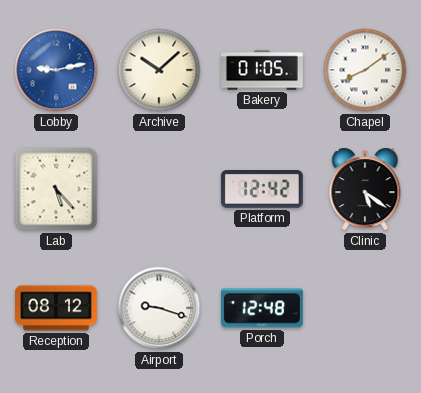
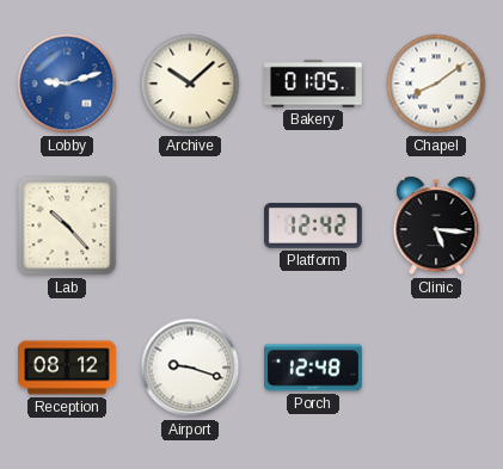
Lobby: 9:13 -> 9:12 (67, 84)
Lab: 5:23 -> 10:23 (67, 226)
Clinic: 5:21 -> 5:16 (436, 226)
